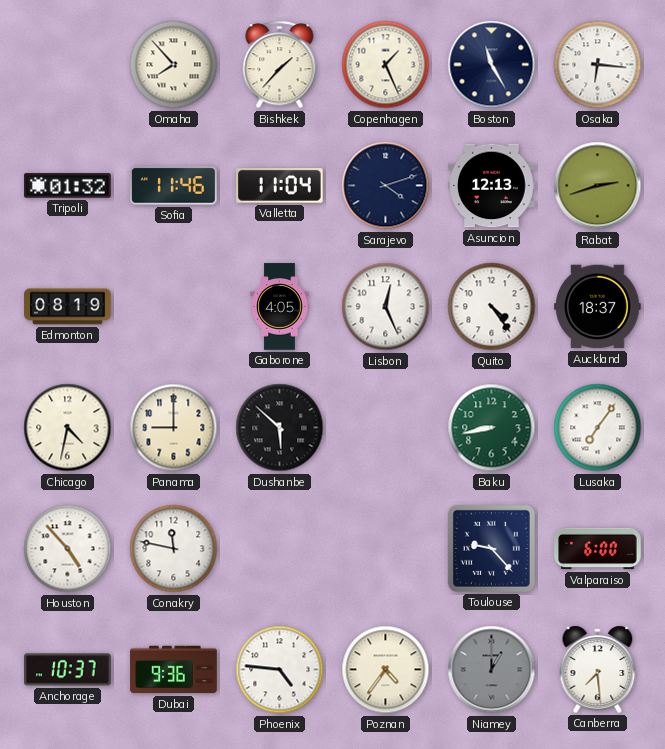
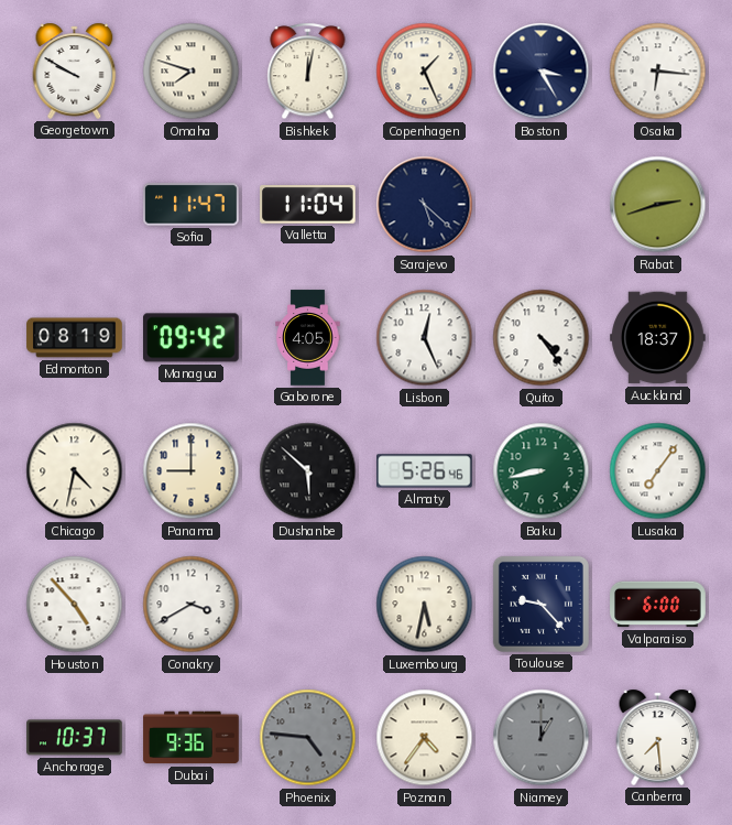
Georgetown: none -> 9:50 (75, 70)
Omaha: 7:53 -> 7:48 (192, 72)
Bishkek: 1:37 -> 12:02 (308, 72)
Boston: 11:25 -> 3:25 (542, 72)
Tripoli: 01:32 -> none (68, 186)
Sofia: 11:46 -> 11:47 (192, 205)
Sarajevo: 4:12 -> 5:22 (425, 205)
Asuncion: 12:13 -> none (492, 186)
Managua: none -> 09:42 (192, 338)
Almaty: none -> 5:26 (425, 471)
Conakry: 11:47 -> 3:40 (192, 605)
Luxembourg: none -> 5:32 (425, 605)
Phoenix dial: white -> grey (308, 738)
